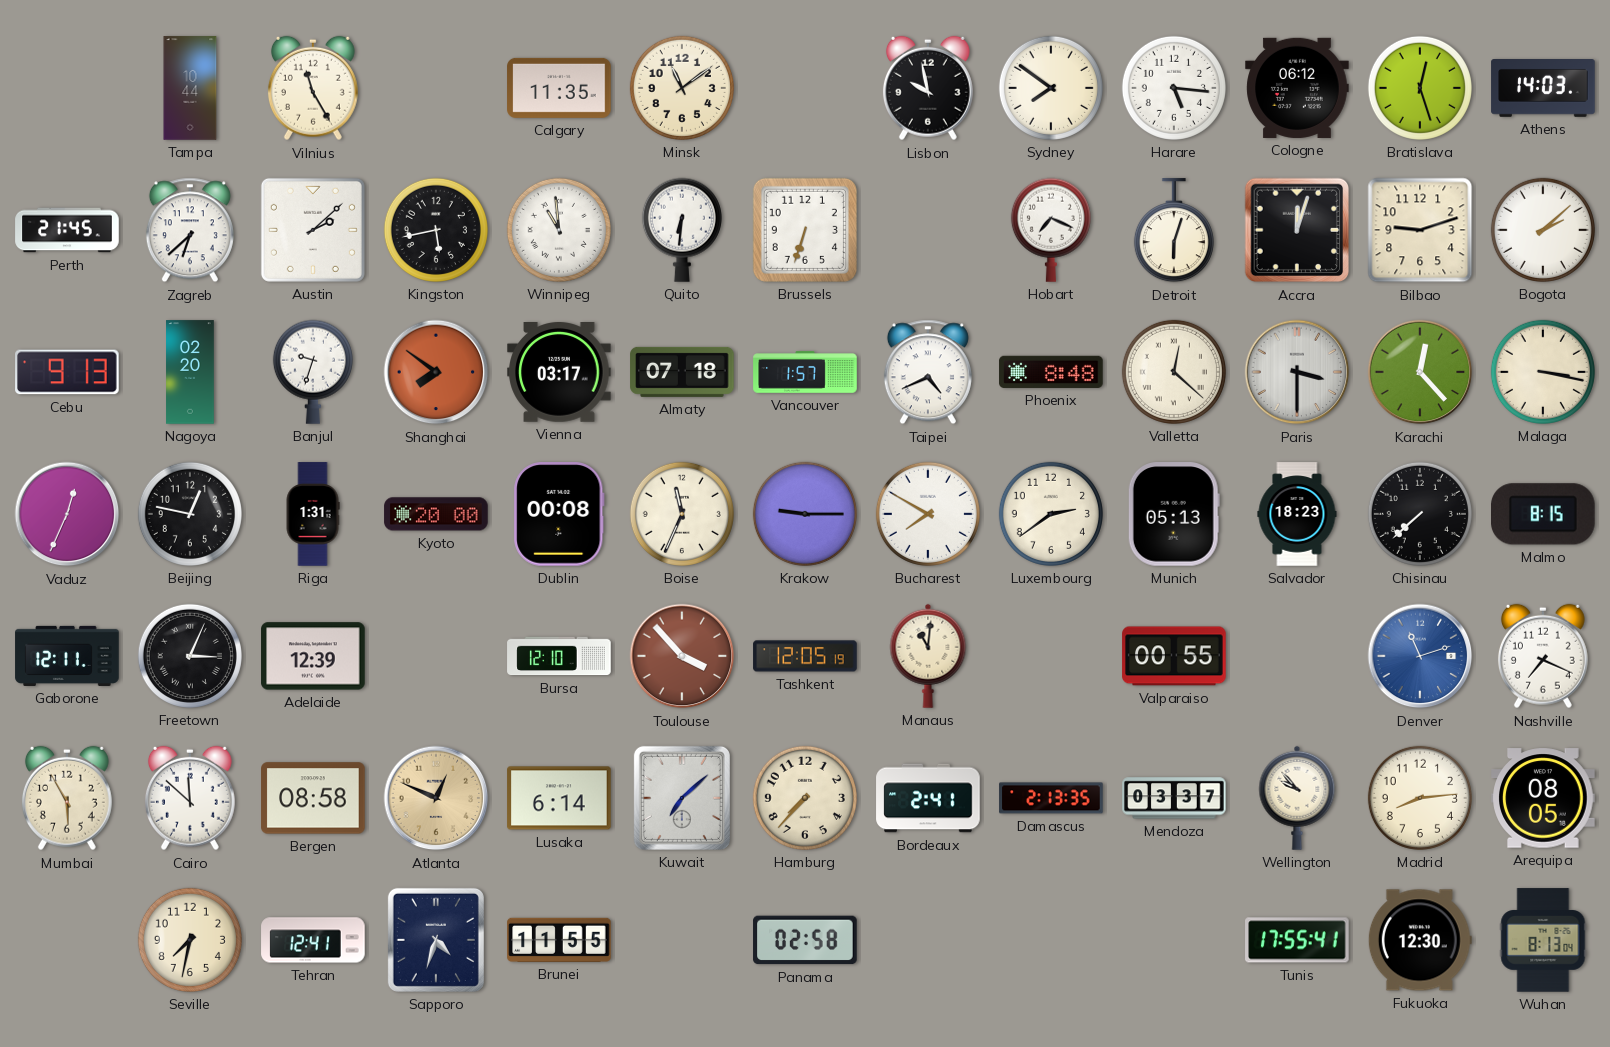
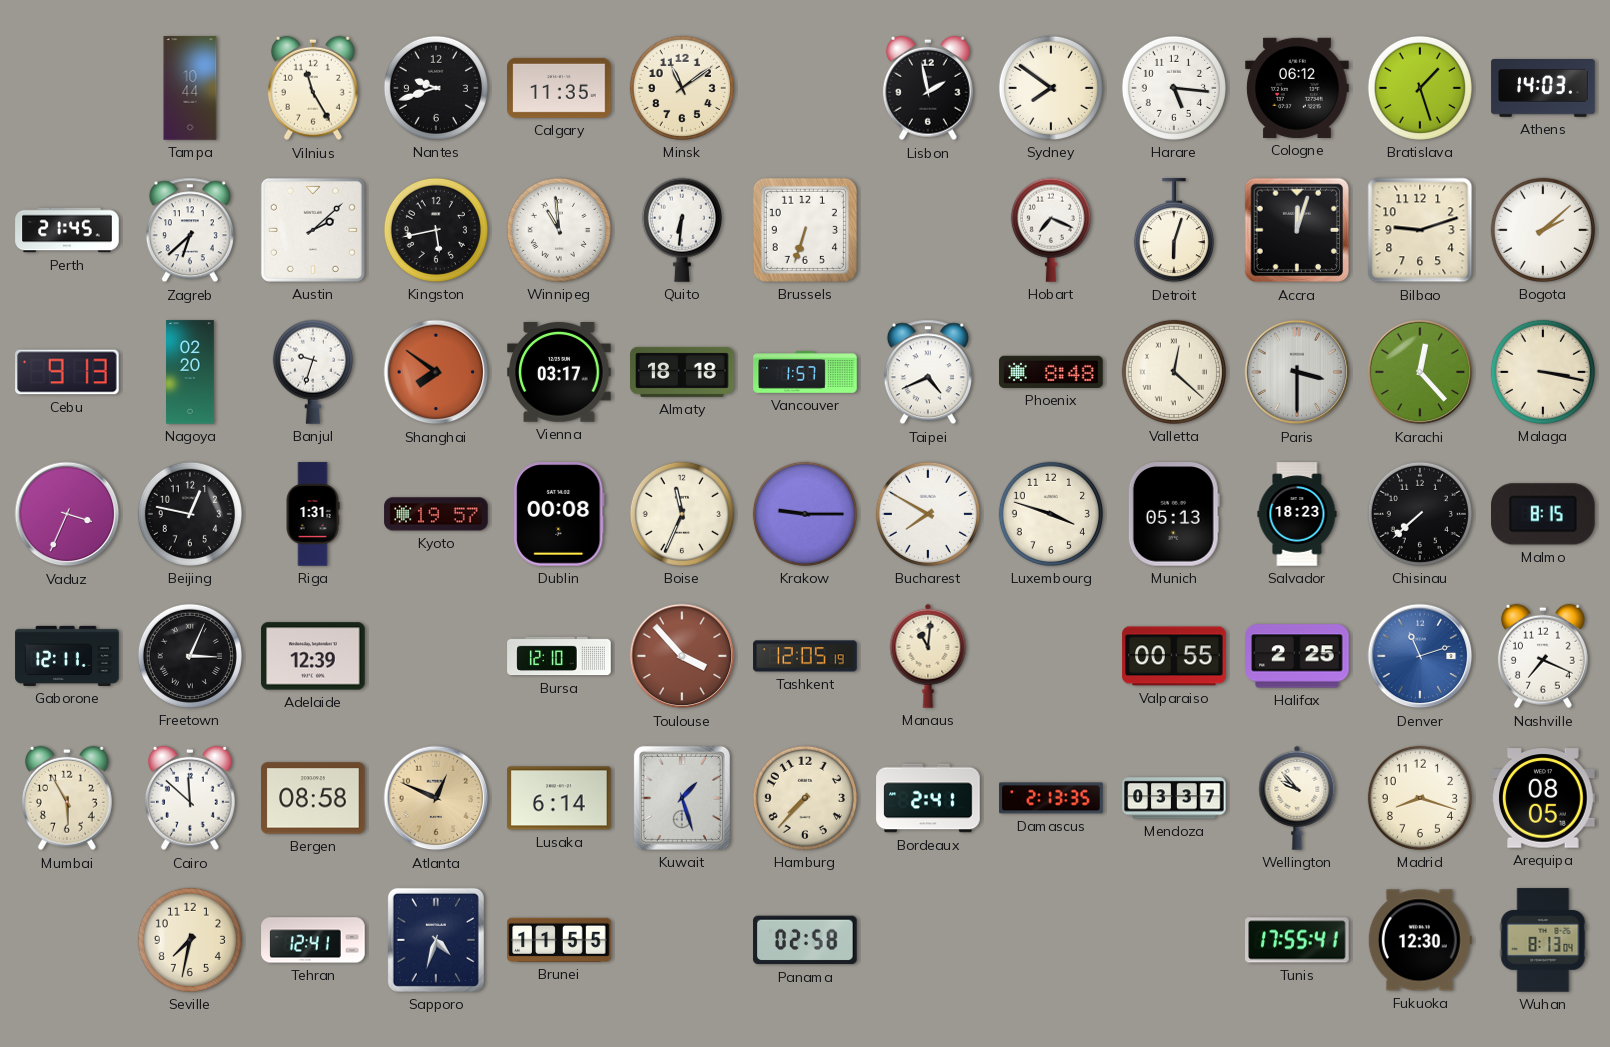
Nantes: none -> 9:42 (436, 88)
Lisbon: 9:58 -> 1:58 (928, 88)
Bratislava: 12:27 -> 1:27 (1420, 88)
Almaty: 07:18 -> 18:18 (682, 372)
Vaduz: 12:34 -> 3:34 (67, 514)
Kyoto: 20:00 -> 19:57 (436, 514)
Luxembourg: 2:39 -> 3:48 (1051, 514)
Halifax: none -> 2:25 (1297, 656)
Kuwait: 7:08 -> 1:27 (682, 798)
Madrid: 8:14 -> 8:18 (1420, 798)
